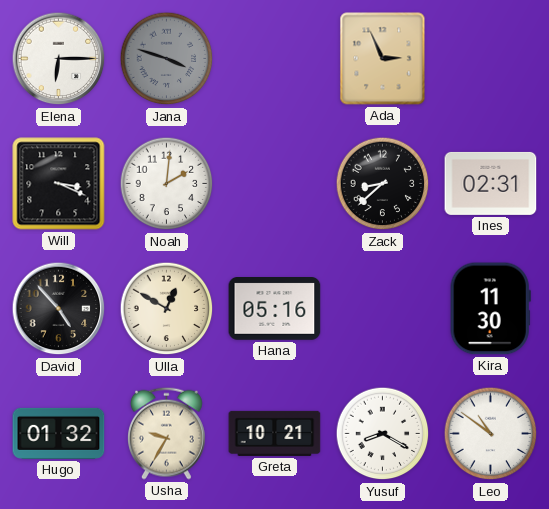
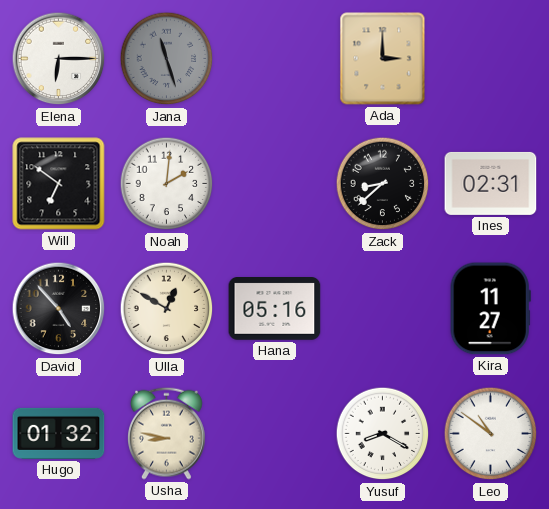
Jana: 3:48 -> 11:27 (167, 59)
Ada: 2:56 -> 3:00 (383, 59)
Will: 3:19 -> 6:51 (59, 184)
Kira: 11:30 -> 11:27 (490, 309)
Usha: 9:35 -> 8:47 (167, 433)
Greta: 10:21 -> none (275, 433)
